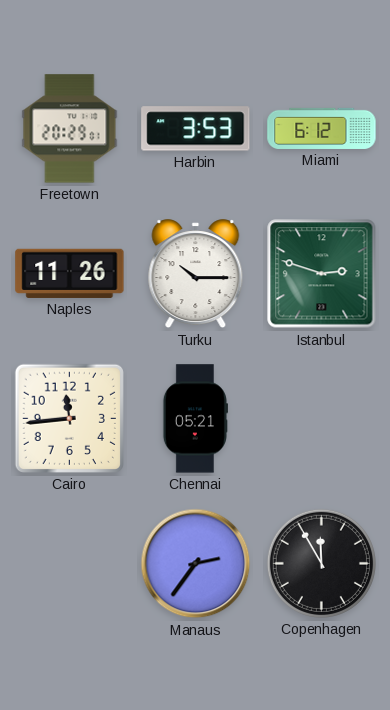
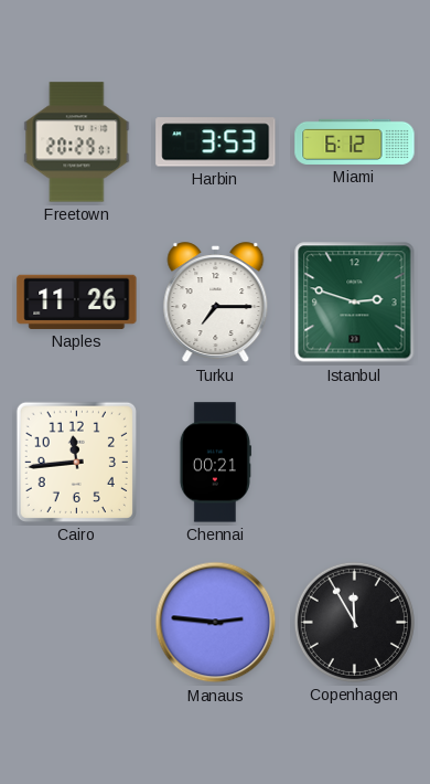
Turku: 10:15 -> 7:15 (216, 303)
Chennai: 05:21 -> 00:21 (215, 463)
Manaus: 2:36 -> 2:46 (216, 623)
